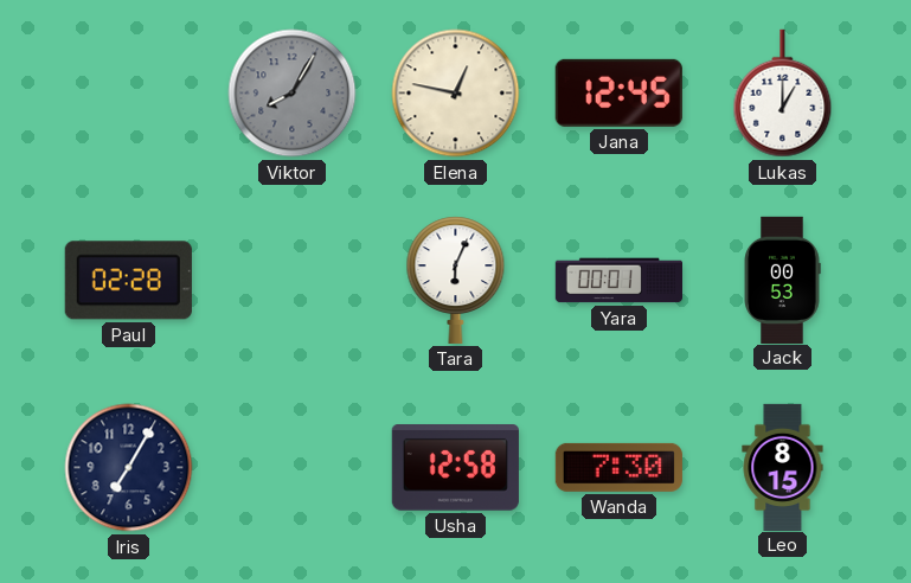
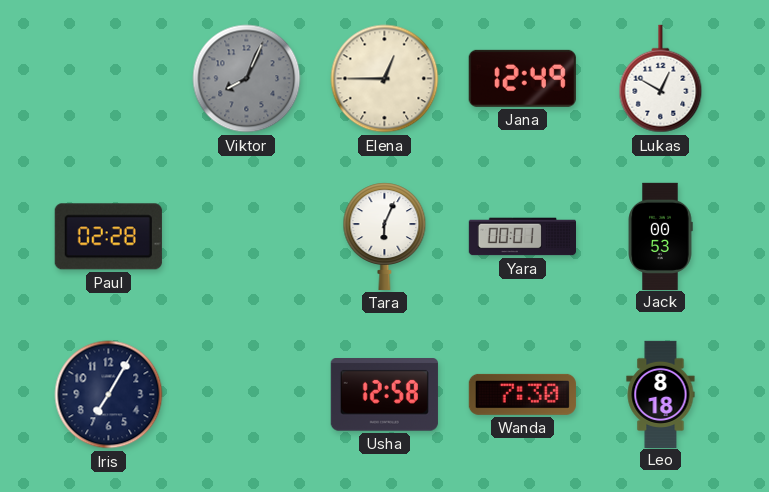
Viktor: 8:05 -> 8:04 (247, 79)
Elena: 12:47 -> 12:45 (385, 79)
Jana: 12:45 -> 12:49 (522, 78)
Lukas: 1:00 -> 12:50 (661, 79)
Leo: 8:15 -> 8:18 (661, 394)
